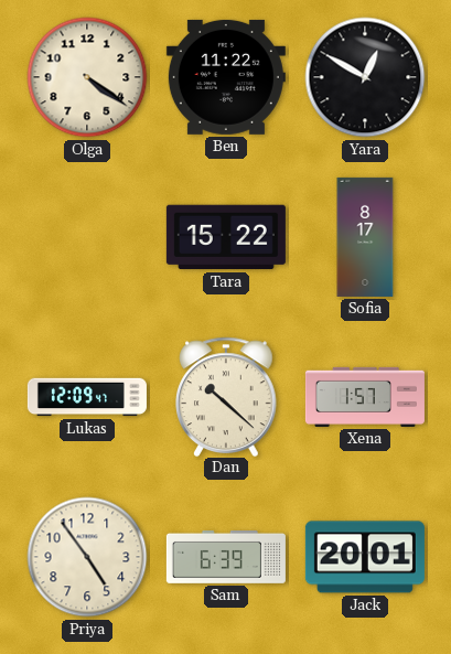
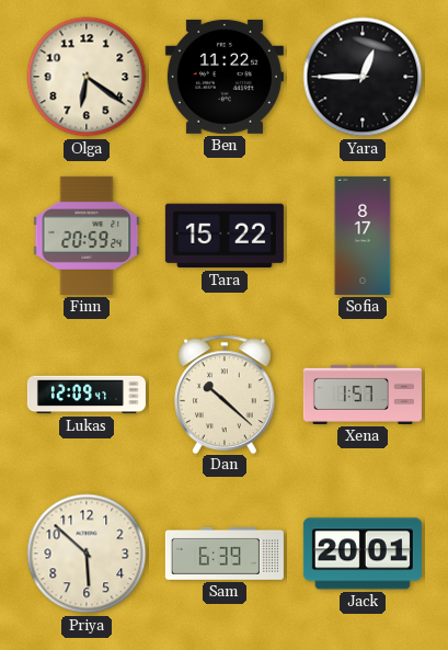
Olga: 4:21 -> 6:21 (87, 77)
Yara: 12:50 -> 12:45 (363, 77)
Finn: none -> 20:59 (87, 236)
Priya: 4:54 -> 5:52 (87, 554)
